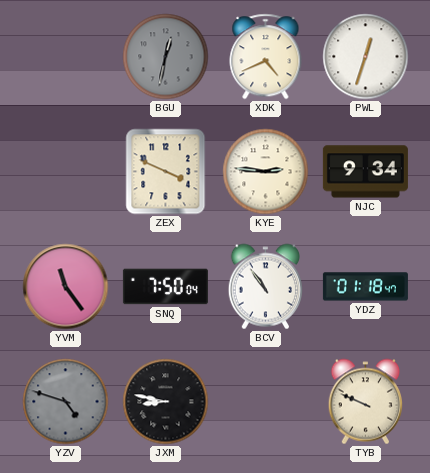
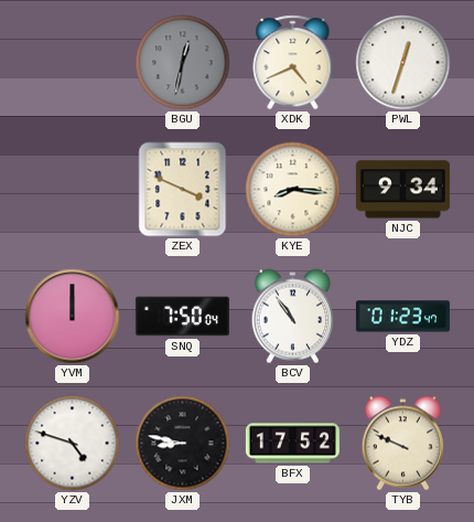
KYE: 2:46 -> 8:16 (293, 190)
YVM: 11:24 -> 12:00 (73, 317)
YDZ: 01:18 -> 01:23 (402, 317)
YZV dial: grey -> white (73, 444)
BFX: none -> 17:52 (292, 444)
